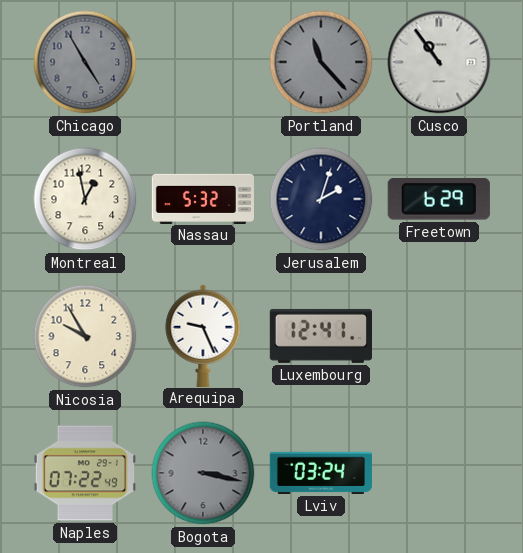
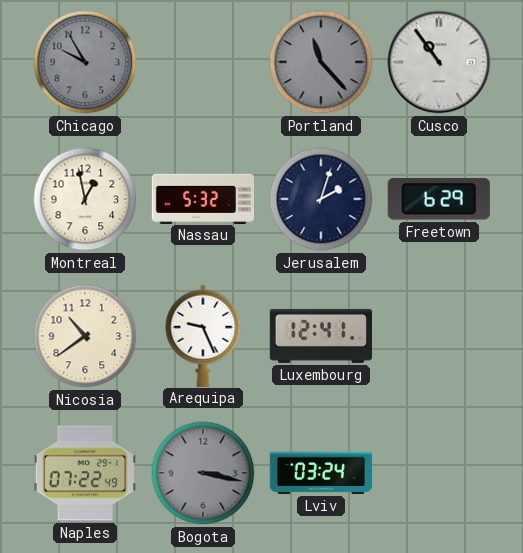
Chicago: 4:55 -> 9:55 (85, 62)
Nicosia: 9:55 -> 10:39 (85, 336)
